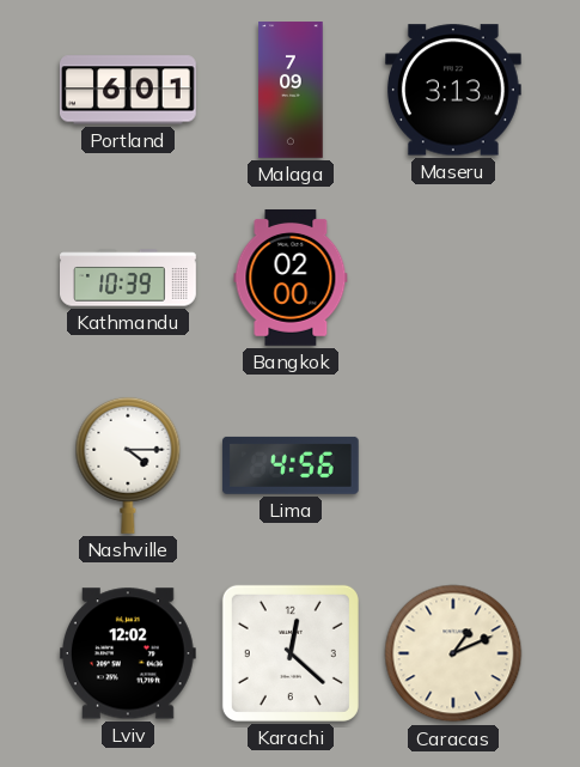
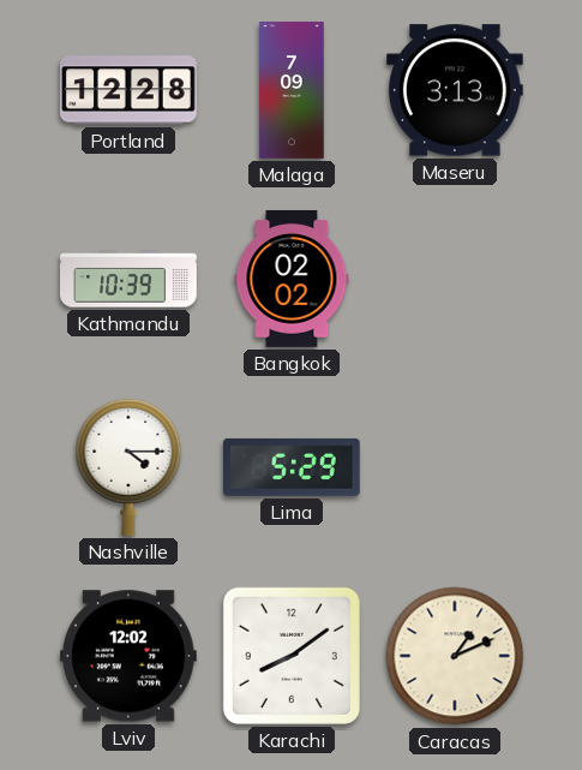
Portland: 6:01 -> 12:28 (128, 90)
Bangkok: 02:00 -> 02:02 (292, 280)
Lima: 4:56 -> 5:29 (292, 467)
Karachi: 12:22 -> 8:09 (292, 656)
